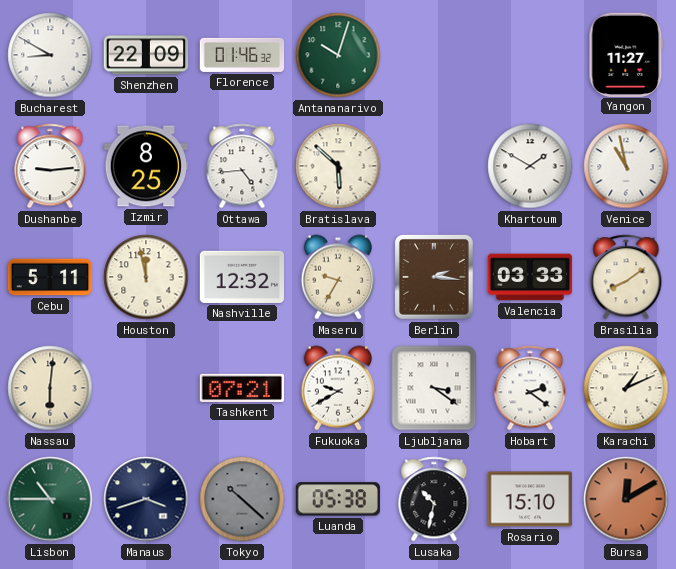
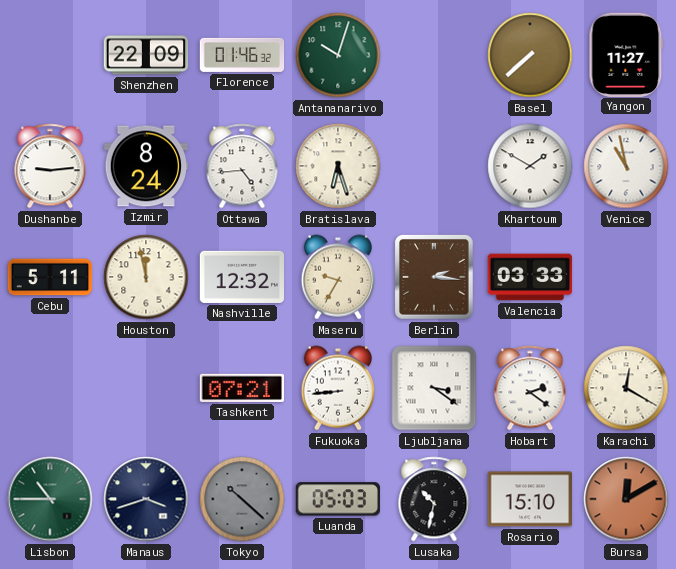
Bucharest: 8:50 -> none (50, 55)
Basel: none -> 7:38 (530, 55)
Izmir: 8:25 -> 8:24 (145, 166)
Bratislava: 5:52 -> 6:27 (338, 166)
Brasilia: 8:09 -> none (626, 277)
Nassau: 6:01 -> none (50, 388)
Fukuoka: 9:40 -> 8:44 (337, 388)
Karachi: 1:11 -> 12:20 (626, 388)
Luanda: 05:38 -> 05:03 (338, 499)
